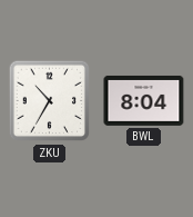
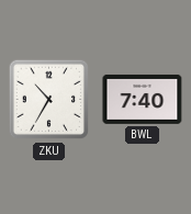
BWL: 8:04 -> 7:40 (143, 99)
